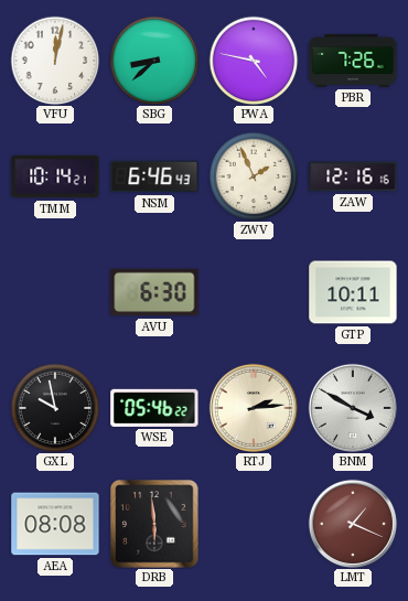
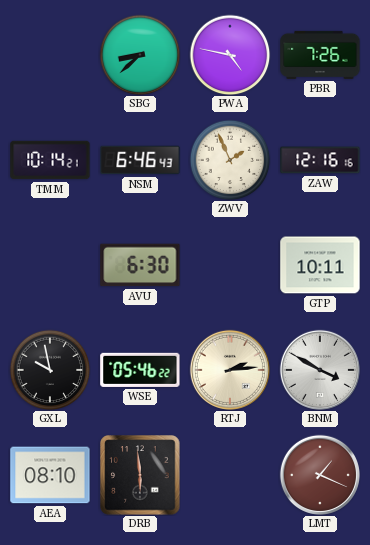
VFU: 12:02 -> none (55, 61)
AEA: 08:08 -> 08:10 (50, 475)
